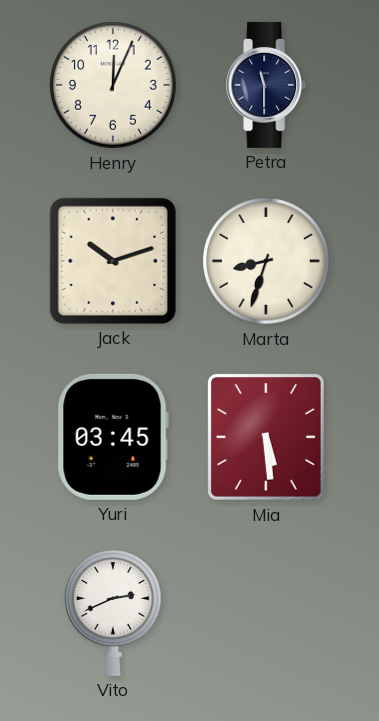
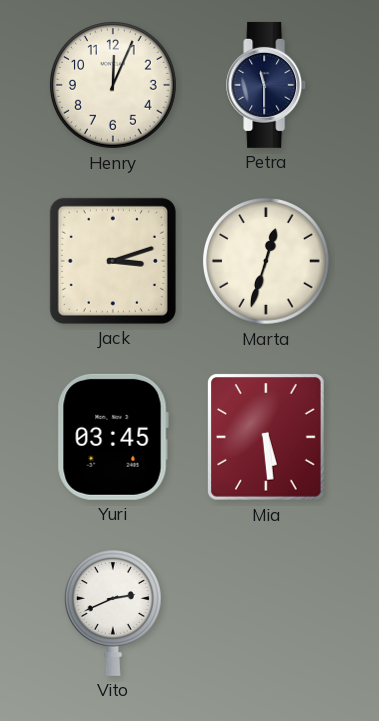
Jack: 10:12 -> 3:12 (113, 261)
Marta: 8:33 -> 12:33 (267, 262)
